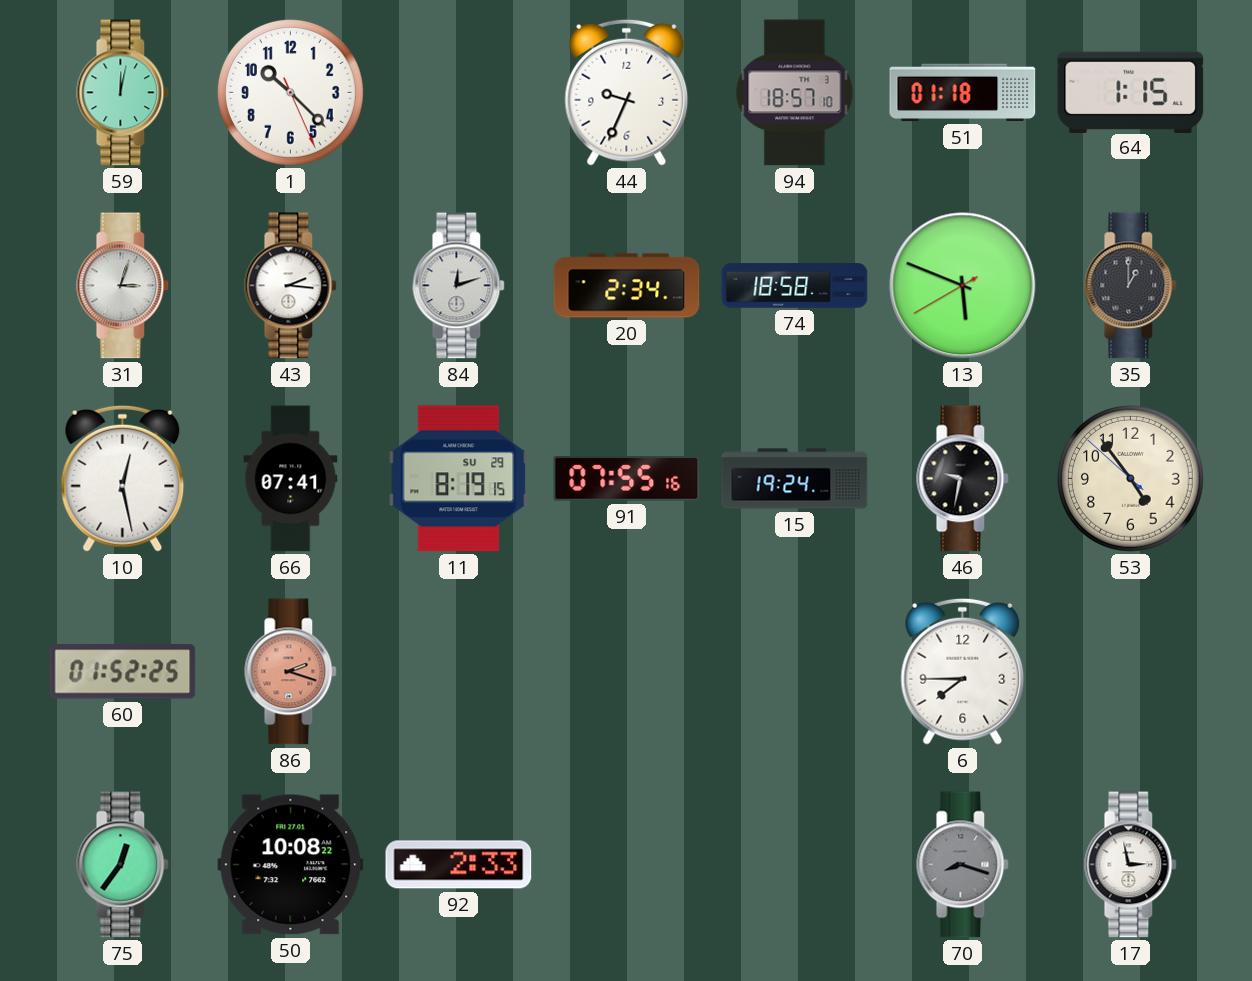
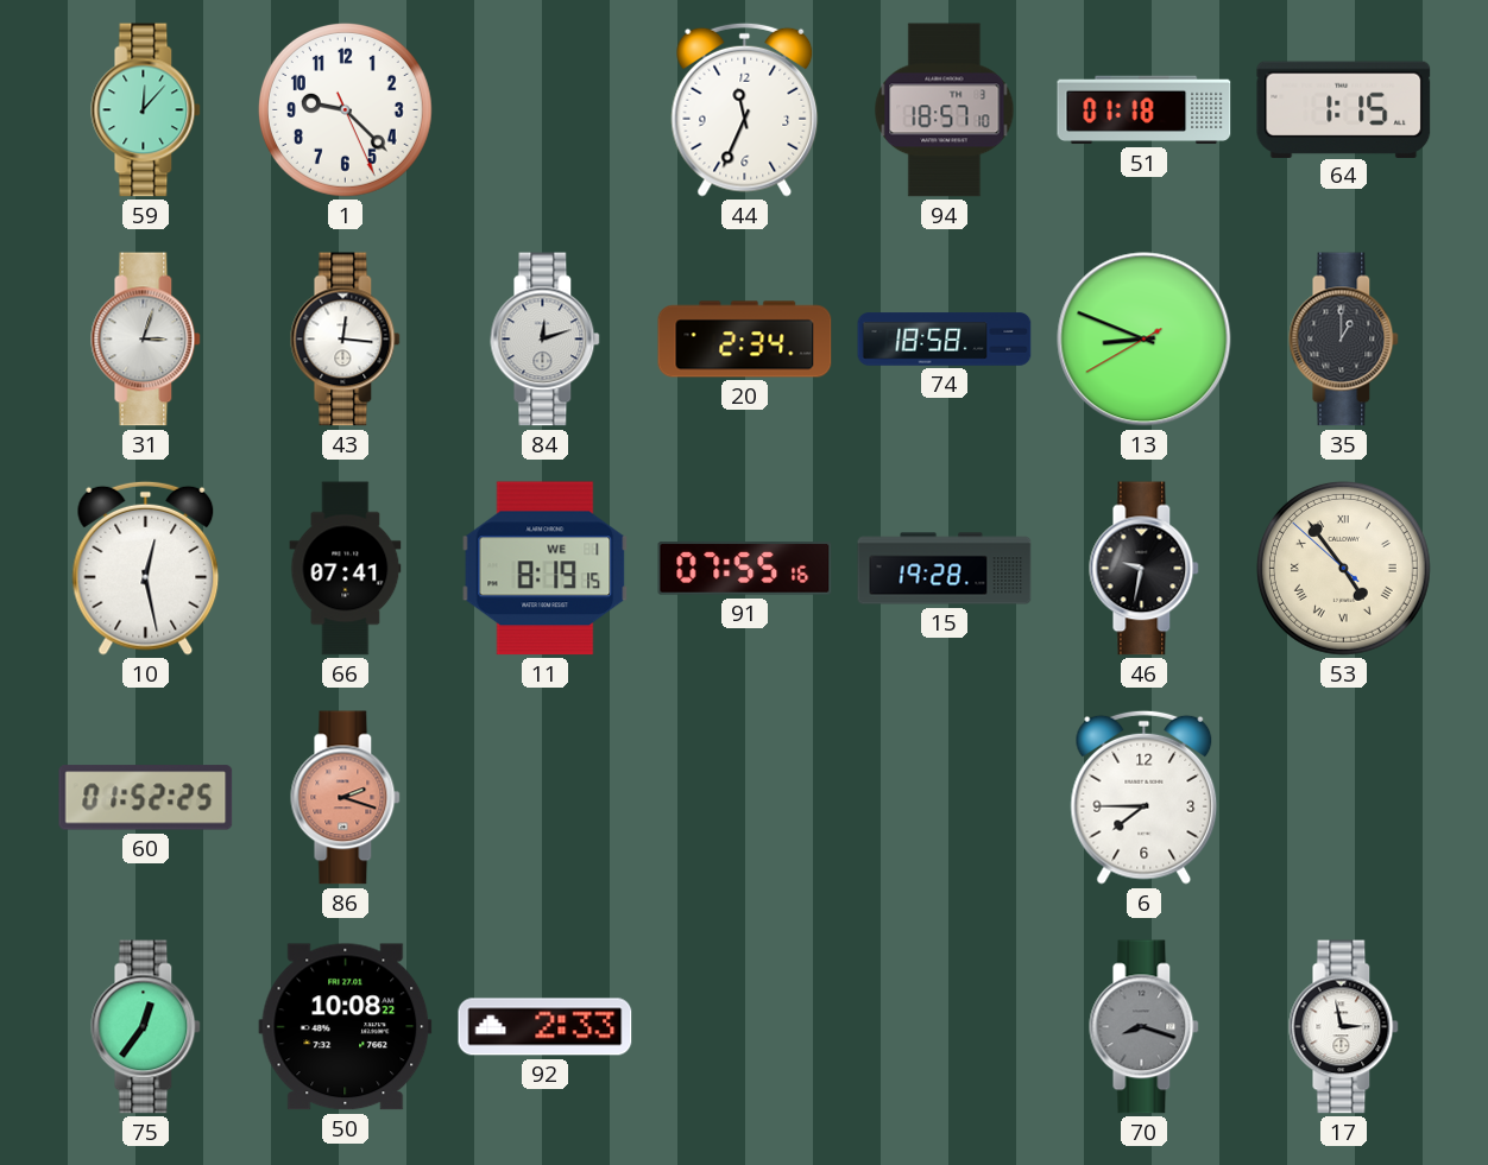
59: 12:02 -> 12:07 (146, 110)
1: 10:22 -> 9:22 (345, 109)
44: 9:34 -> 11:34 (745, 109)
43: 2:16 -> 12:16 (346, 340)
13: 5:48 -> 8:48 (1145, 340)
11 date: SU 29 -> WE 1 (546, 569)
15: 19:24 -> 19:28 (945, 569)
53 numerals: Arabic -> Roman (1343, 568)
